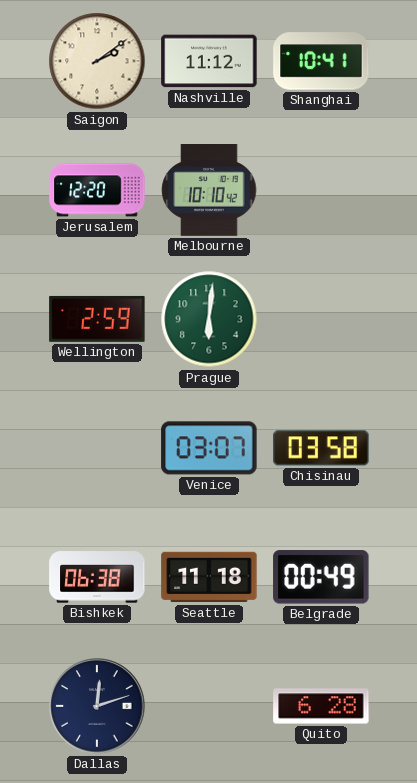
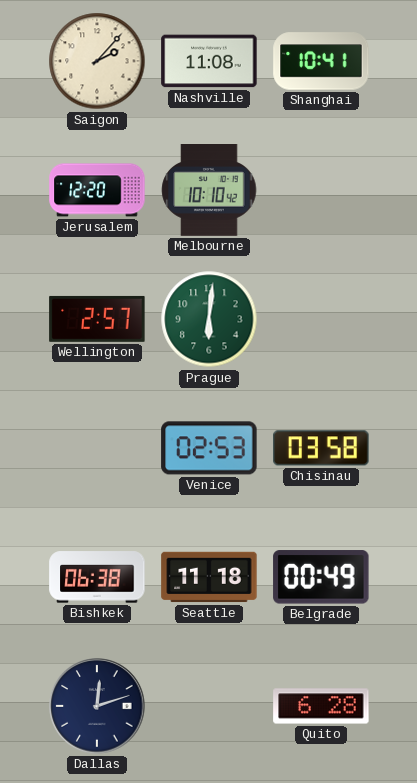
Saigon: 2:09 -> 2:07 (97, 61)
Nashville: 11:12 -> 11:08 (209, 61)
Wellington: 2:59 -> 2:57 (97, 319)
Venice: 03:07 -> 02:53 (209, 448)
